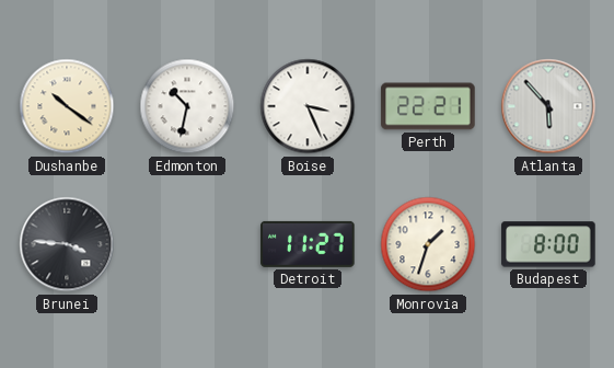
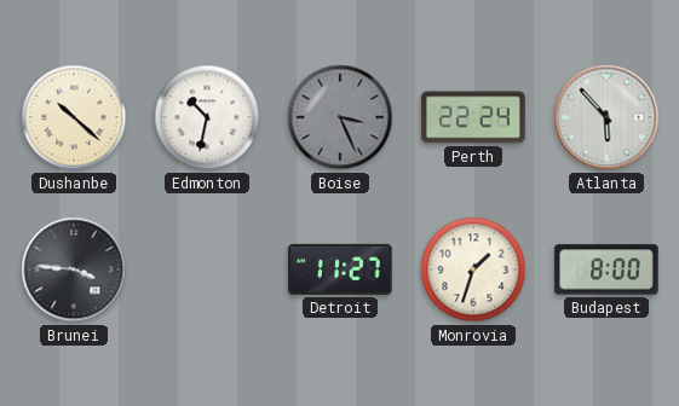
Dushanbe: 10:21 -> 10:22 (74, 117)
Boise dial: white -> grey (340, 117)
Perth: 22:21 -> 22:24 (473, 117)
